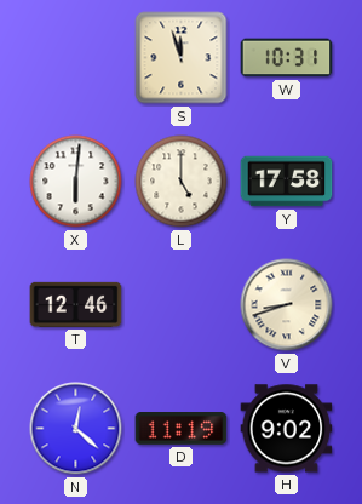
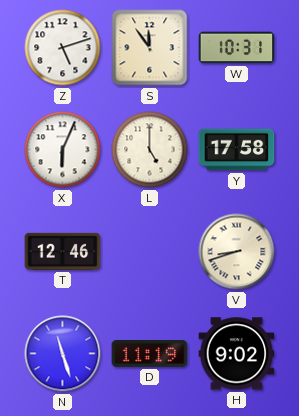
Z: none -> 5:12 (63, 48)
S: 11:57 -> 11:54 (150, 48)
X: 6:01 -> 6:04 (63, 150)
N: 12:22 -> 11:27 (63, 354)
